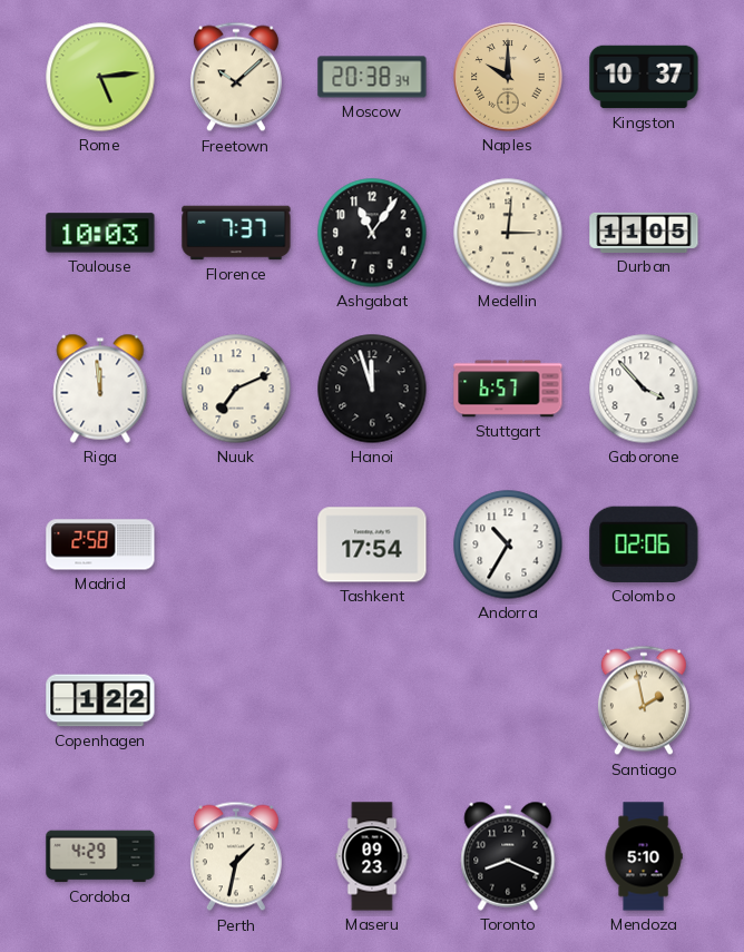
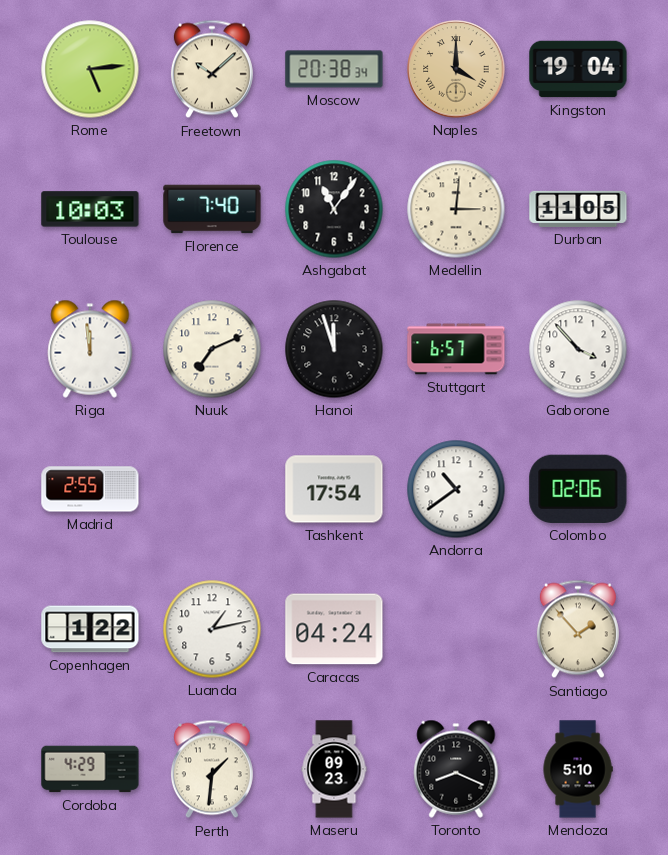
Naples: 10:00 -> 4:00 (456, 69)
Kingston: 10:37 -> 19:04 (578, 69)
Florence: 7:37 -> 7:40 (212, 209)
Madrid: 2:58 -> 2:55 (90, 489)
Andorra: 10:35 -> 10:39 (456, 489)
Luanda: none -> 1:13 (212, 629)
Caracas: none -> 04:24 (334, 629)
Santiago: 1:58 -> 1:53 (578, 629)
Perth: 1:32 -> 1:31 (212, 769)
